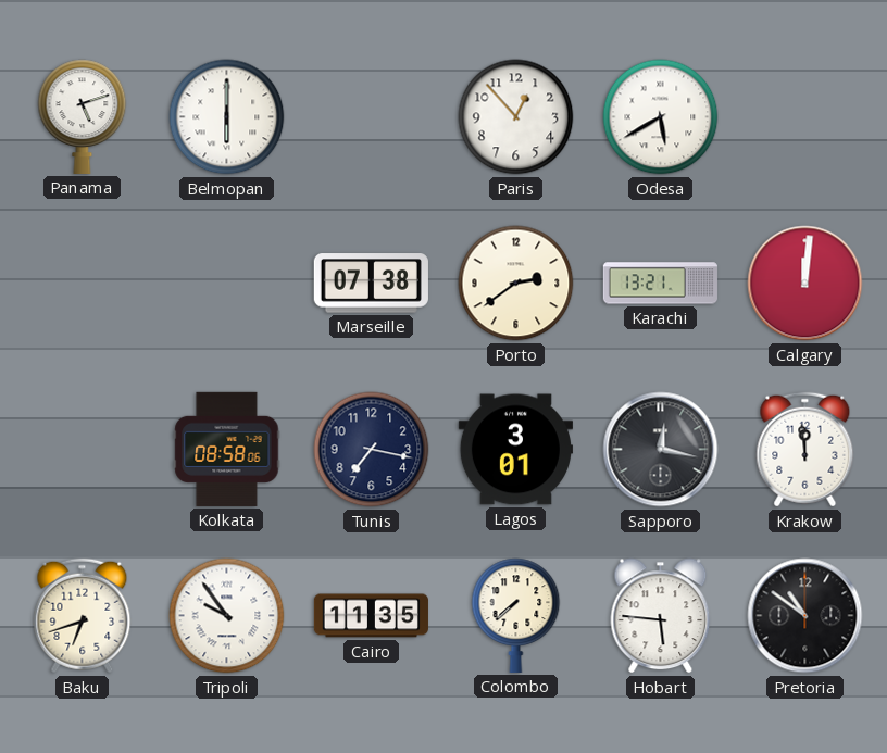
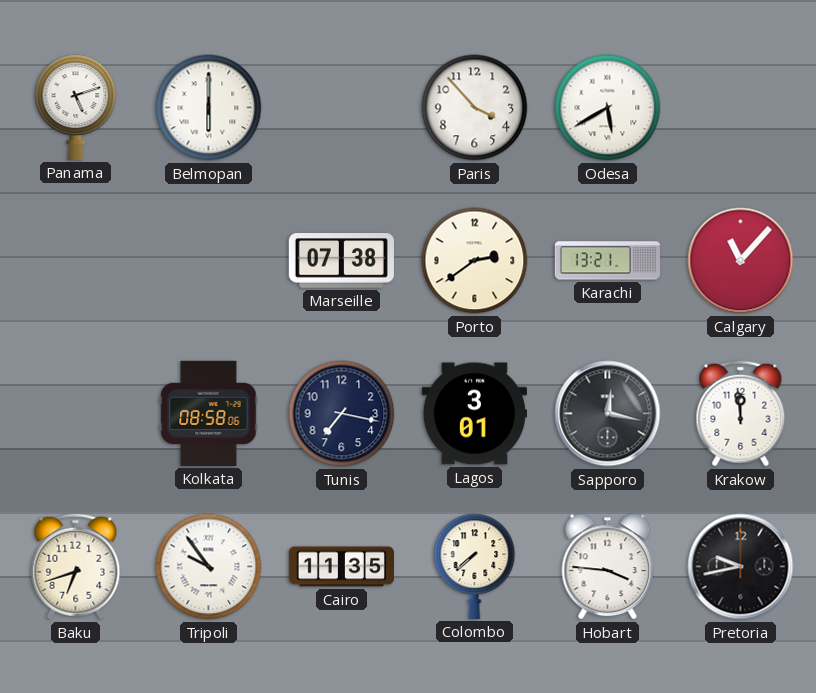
Paris: 12:53 -> 3:53 (475, 108)
Calgary: 12:01 -> 11:07 (741, 261)
Hobart: 5:46 -> 3:46 (608, 567)
Pretoria: 10:51 -> 9:43 (741, 567)
